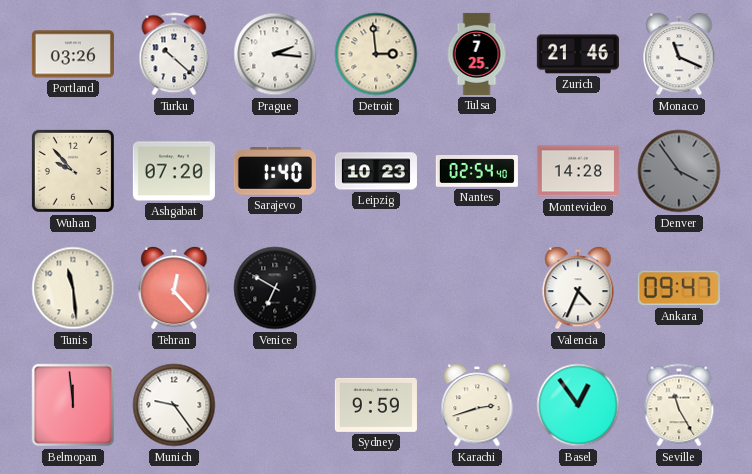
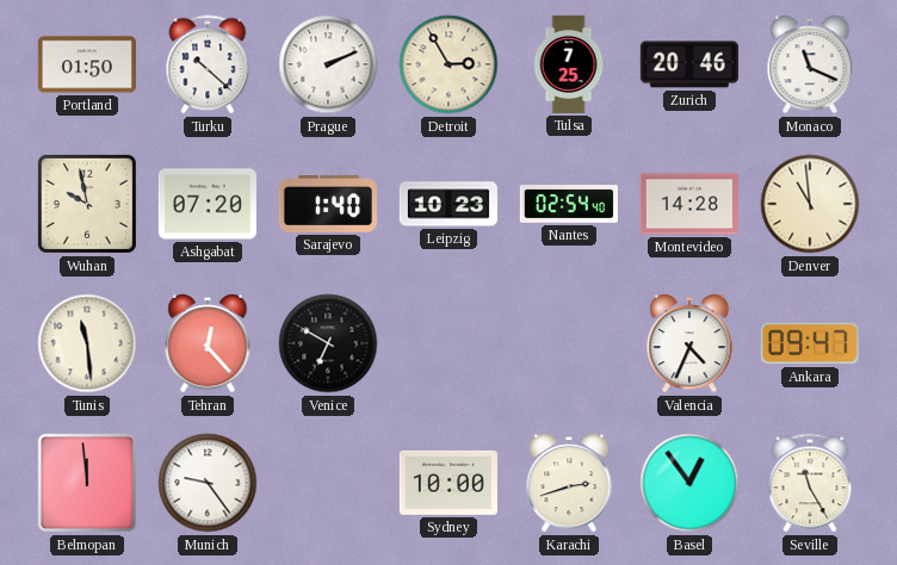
Portland: 03:26 -> 01:50 (87, 64)
Prague: 2:16 -> 2:11 (328, 64)
Detroit: 2:59 -> 2:55 (448, 64)
Zurich: 21:46 -> 20:46 (689, 64)
Wuhan: 9:53 -> 9:58 (87, 204)
Denver: 3:54 -> 10:59 (810, 204)
Denver dial: grey -> cream (810, 204)
Sydney: 9:59 -> 10:00 (448, 483)
